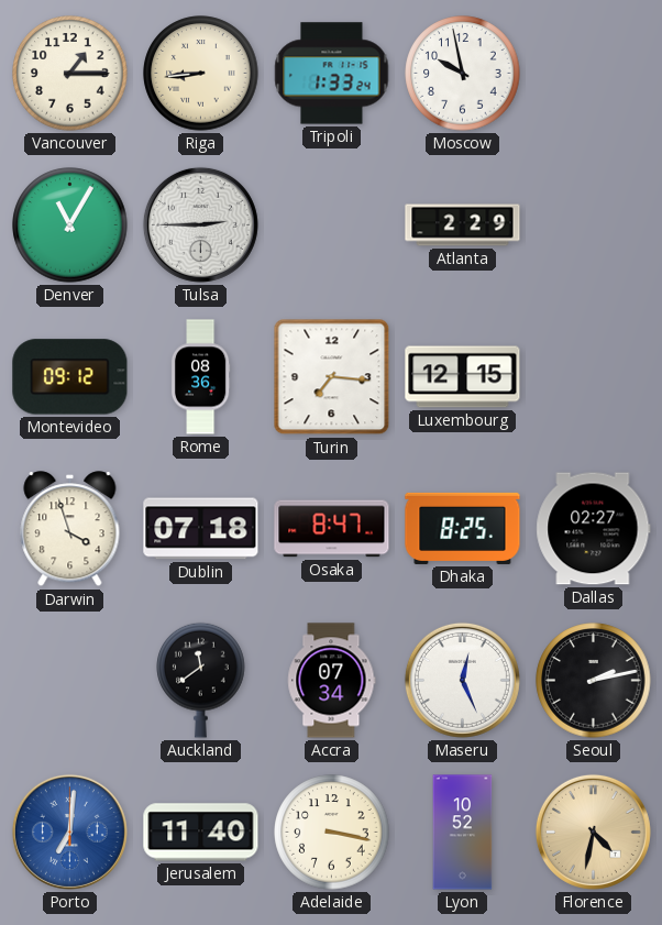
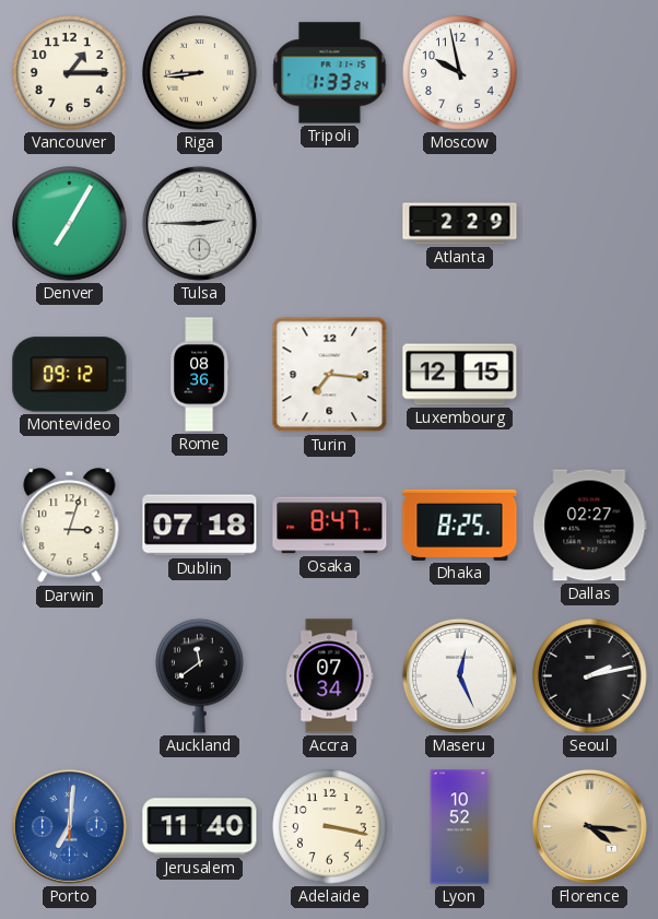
Denver: 11:05 -> 7:05 (70, 224)
Darwin: 3:57 -> 3:03 (70, 526)
Florence: 4:32 -> 4:16 (589, 826)
